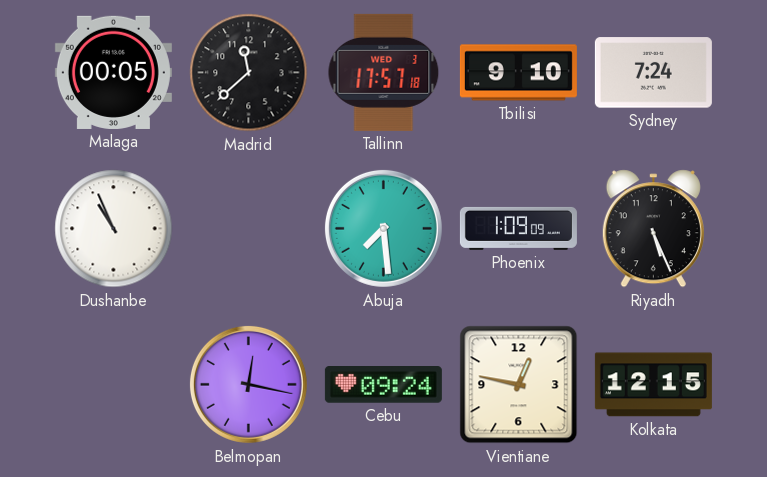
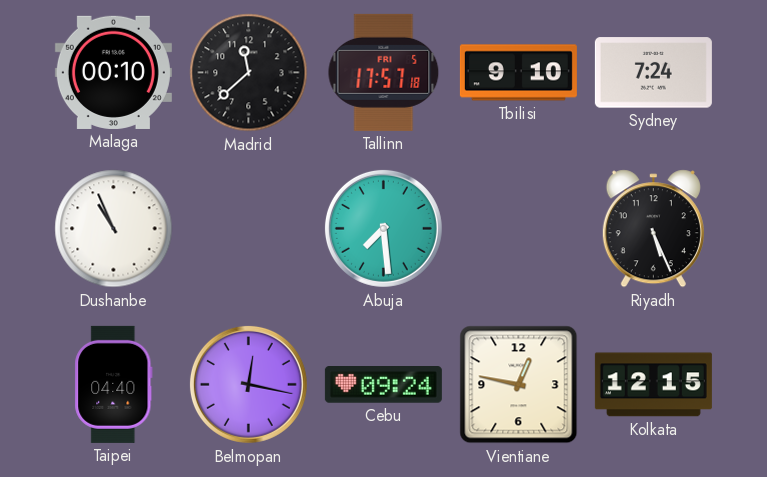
Malaga: 00:05 -> 00:10 (113, 72)
Tallinn date: WED 3 -> FRI 5 (384, 72)
Phoenix: 1:09 -> none (518, 228)
Taipei: none -> 04:40 (114, 384)
